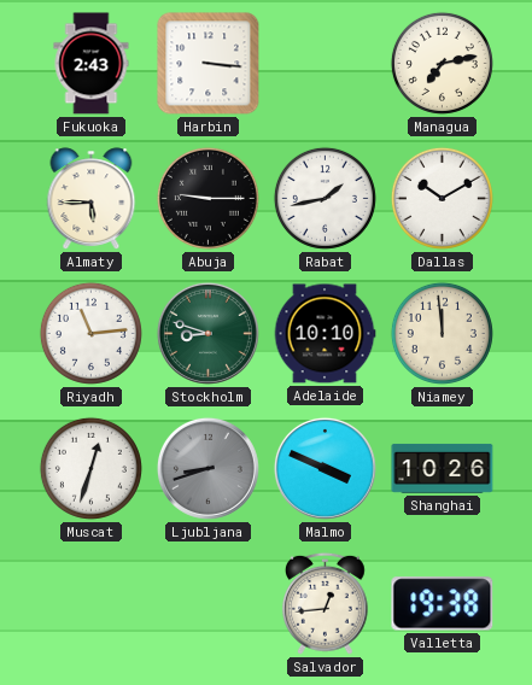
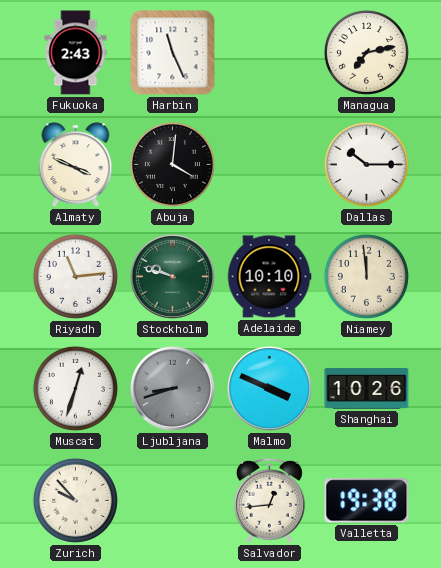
Harbin: 3:16 -> 11:26 (173, 53)
Almaty: 5:45 -> 3:49 (76, 165)
Abuja: 9:15 -> 4:01 (172, 164)
Rabat: 1:43 -> none (325, 198)
Dallas: 10:10 -> 10:15 (366, 164)
Stockholm: 8:48 -> 9:48 (172, 276)
Zurich: none -> 9:53 (75, 500)
